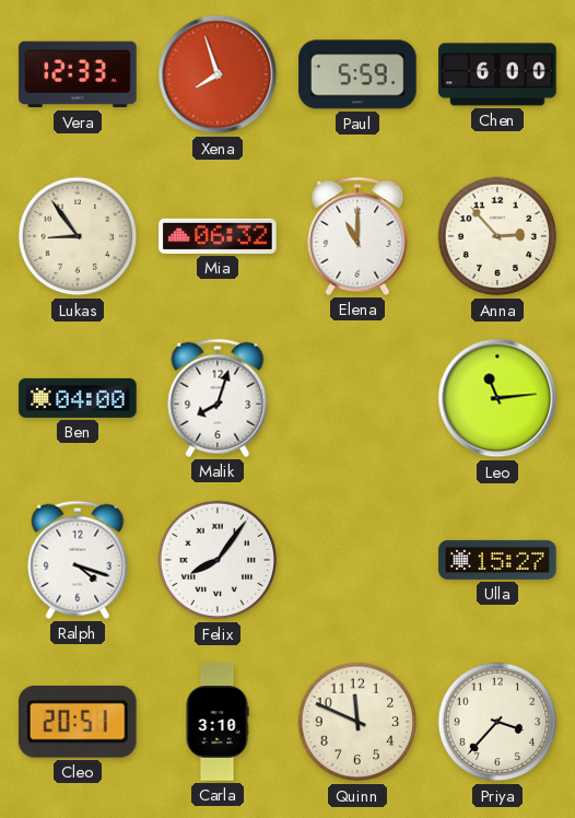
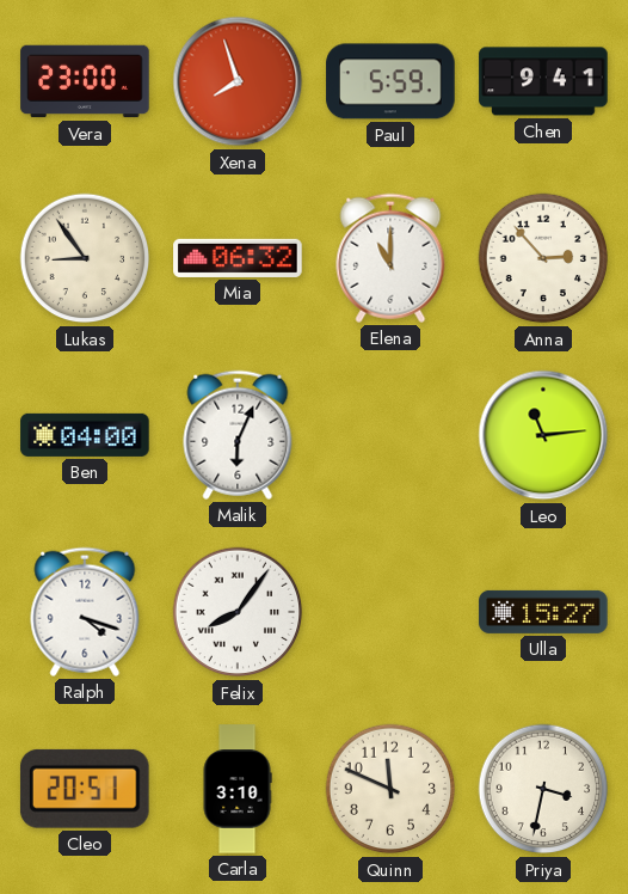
Vera: 12:33 -> 23:00 (85, 81)
Chen: 6:00 -> 9:41 (543, 81)
Malik: 8:03 -> 6:04 (238, 435)
Priya: 3:37 -> 3:32 (543, 789)
